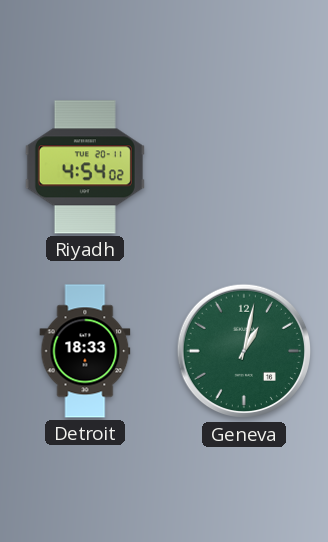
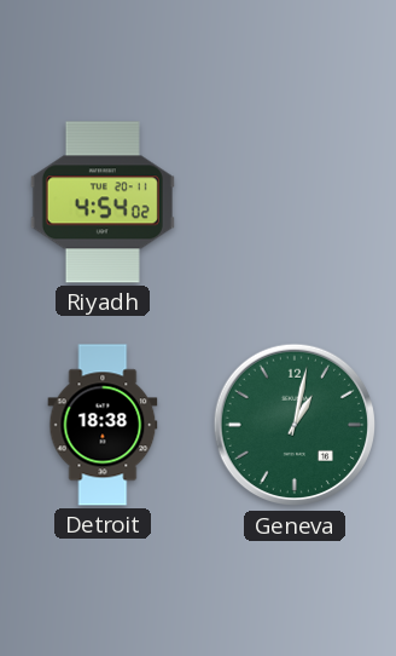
Detroit: 18:33 -> 18:38 (103, 425)
